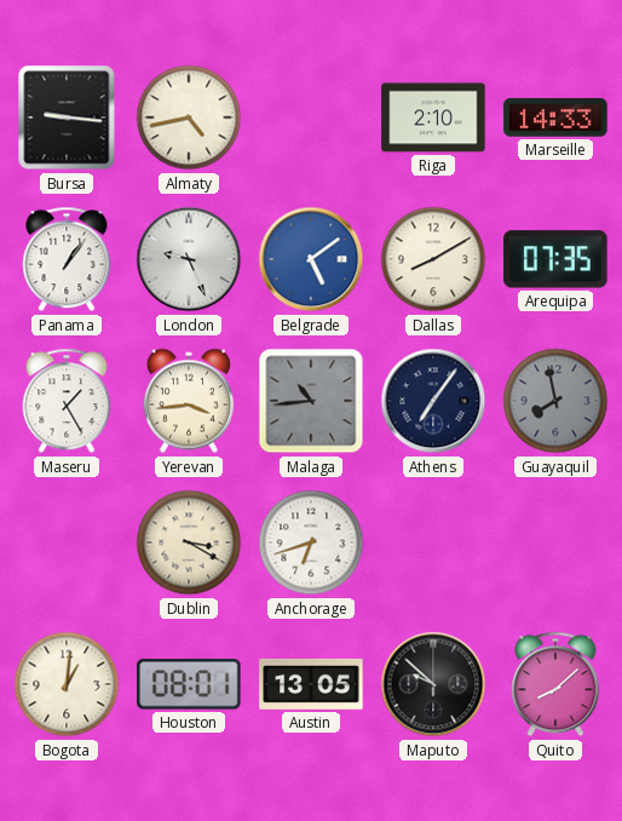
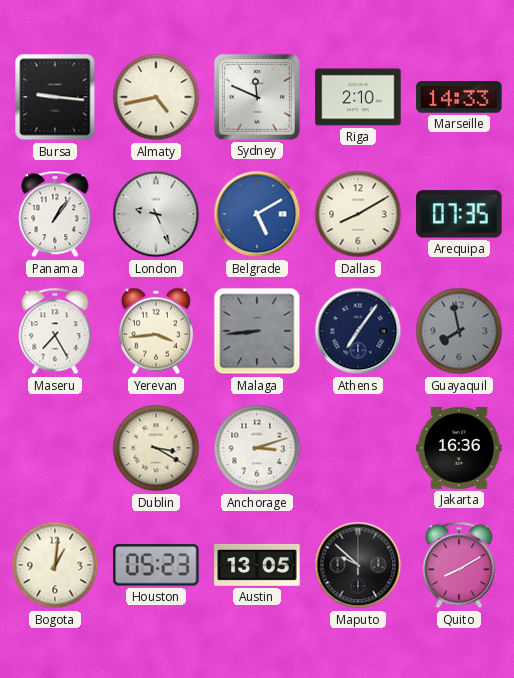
Sydney: none -> 11:49 (257, 97)
Belgrade: 5:09 -> 5:10 (257, 214)
Maseru: 1:25 -> 7:25 (55, 331)
Malaga: 10:44 -> 8:44 (257, 331)
Anchorage: 6:42 -> 3:12 (257, 448)
Jakarta: none -> 16:36 (459, 448)
Houston: 08:01 -> 05:23 (156, 565)
Quito: 8:08 -> 8:10 (459, 565)
